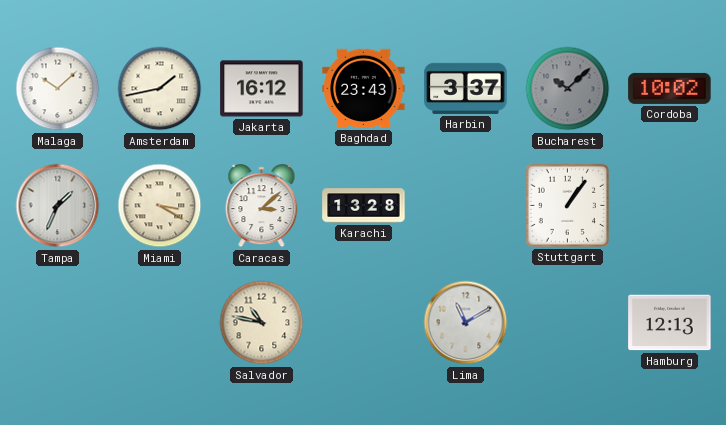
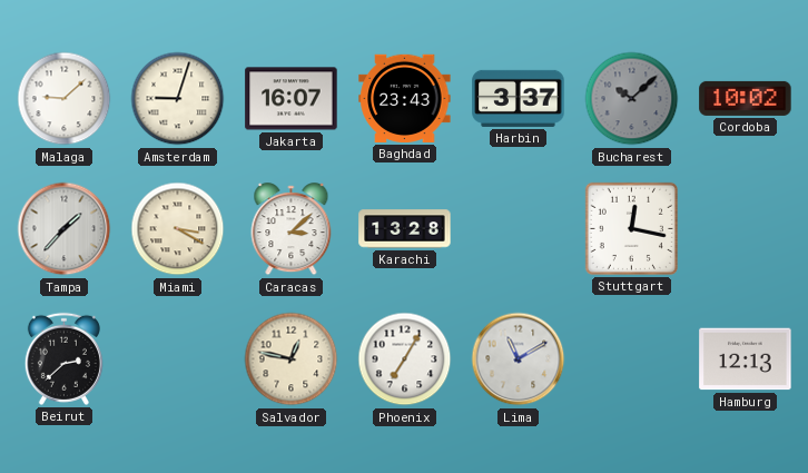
Malaga: 10:08 -> 9:08 (65, 99)
Amsterdam: 1:43 -> 9:03 (178, 99)
Jakarta: 16:12 -> 16:07 (292, 99)
Tampa: 1:34 -> 1:37 (65, 229)
Stuttgart: 1:06 -> 12:17 (631, 228)
Beirut: none -> 2:38 (63, 358)
Salvador: 10:47 -> 12:47 (292, 359)
Phoenix: none -> 7:05 (405, 359)
